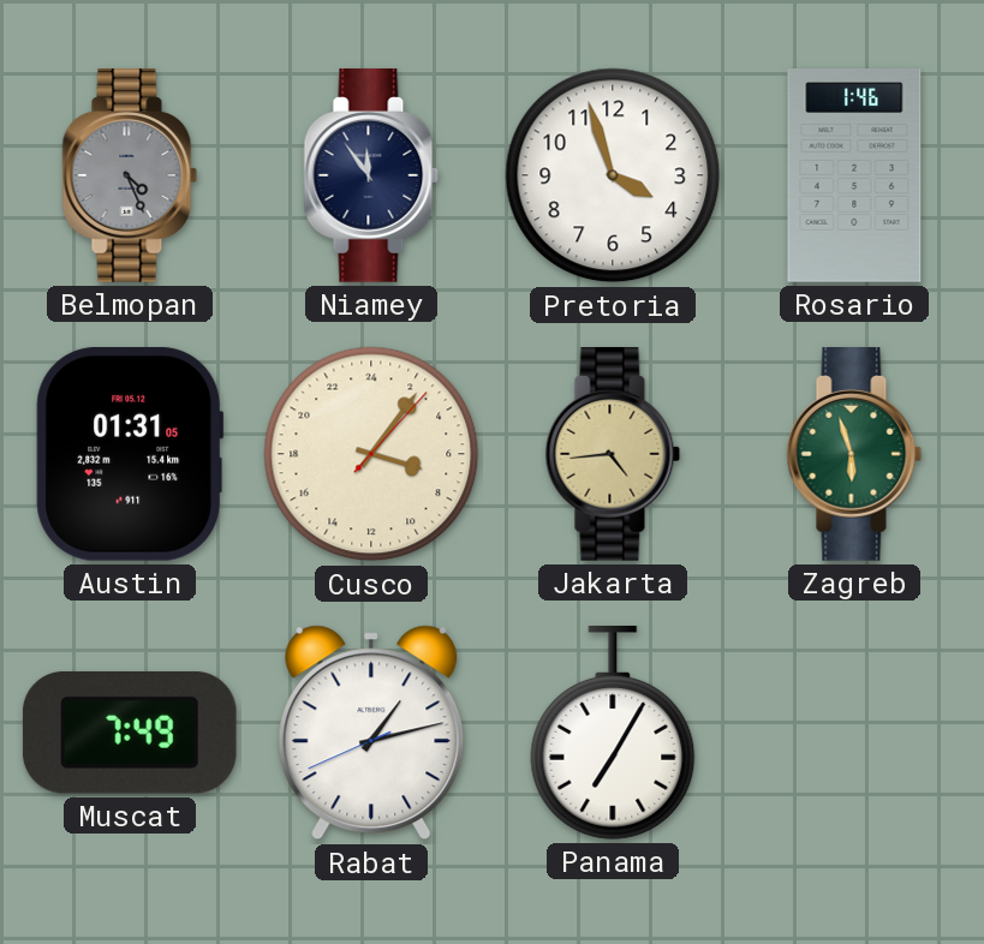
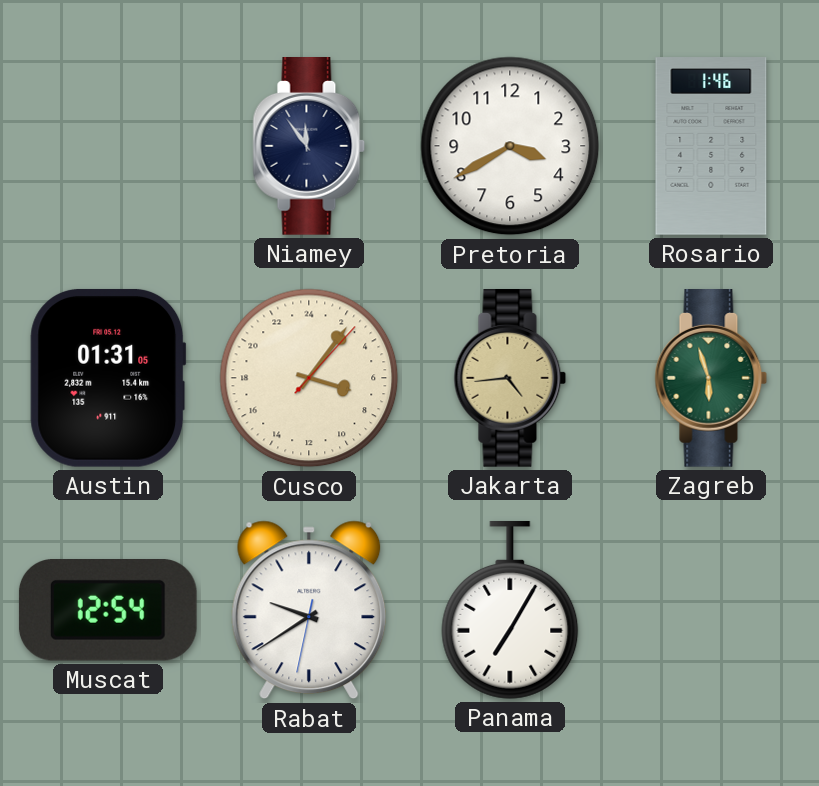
Belmopan: 4:26 -> none (130, 177)
Pretoria: 3:57 -> 3:40 (510, 146)
Muscat: 7:49 -> 12:54 (108, 611)
Rabat: 1:12 -> 9:39 (309, 610)
